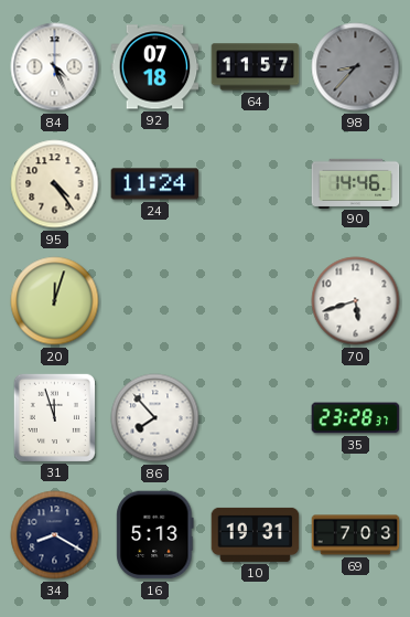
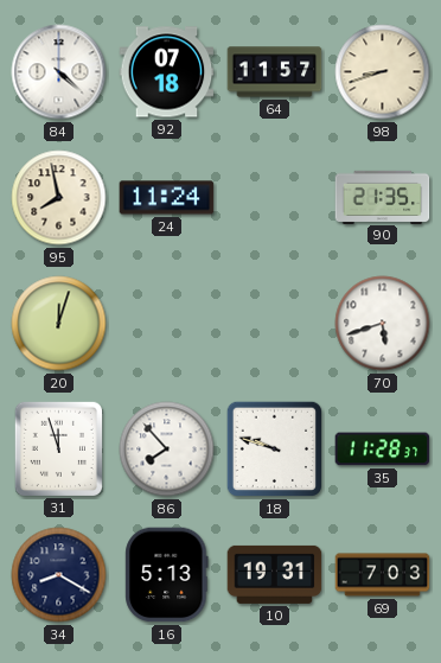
84: 4:26 -> 4:22 (59, 72)
98: 8:37 -> 8:42 (383, 72)
98 dial: grey -> cream (383, 72)
95: 4:24 -> 7:58 (59, 198)
90: 14:46 -> 21:35 (383, 197)
18: none -> 9:48 (275, 450)
35: 23:28 -> 11:28 (383, 450)
